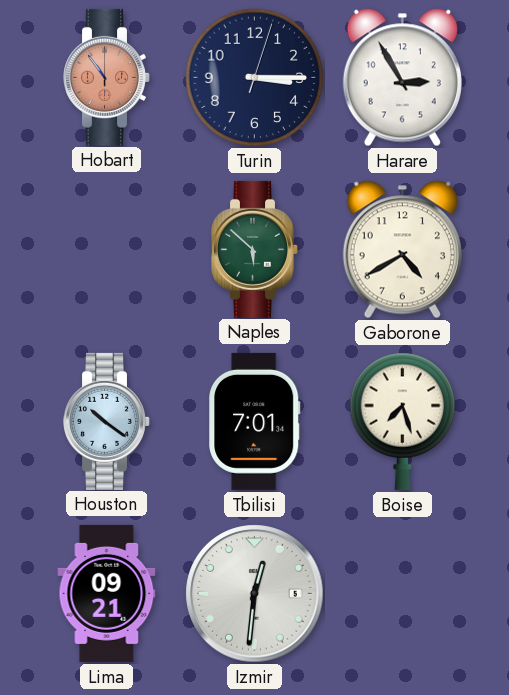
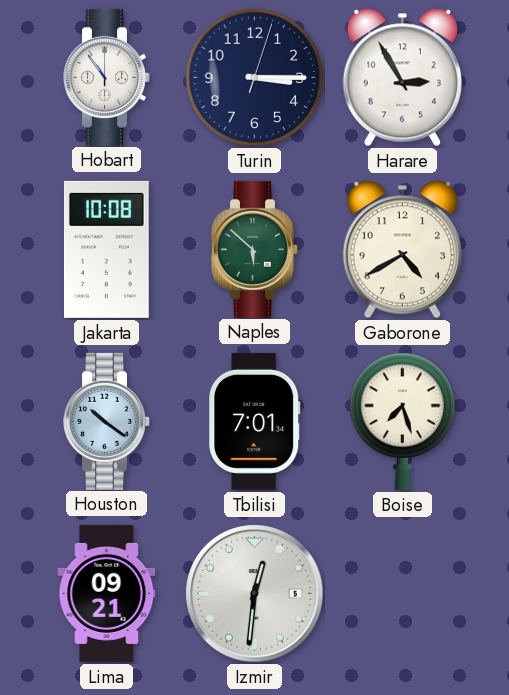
Hobart dial: salmon -> white (107, 77)
Jakarta: none -> 10:08 (106, 249)
